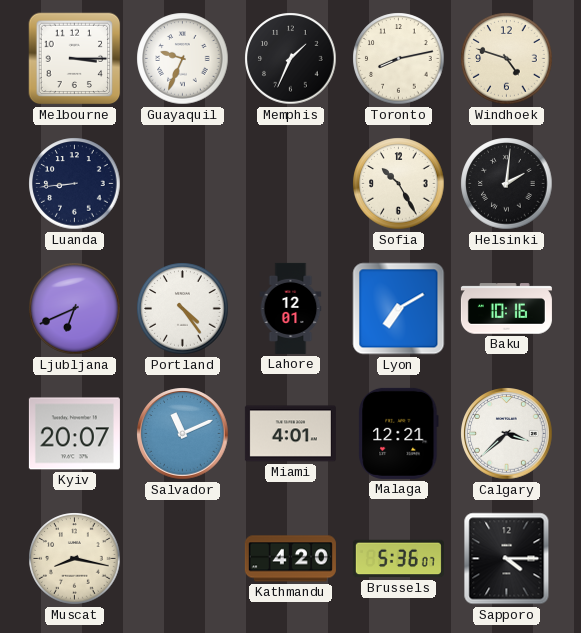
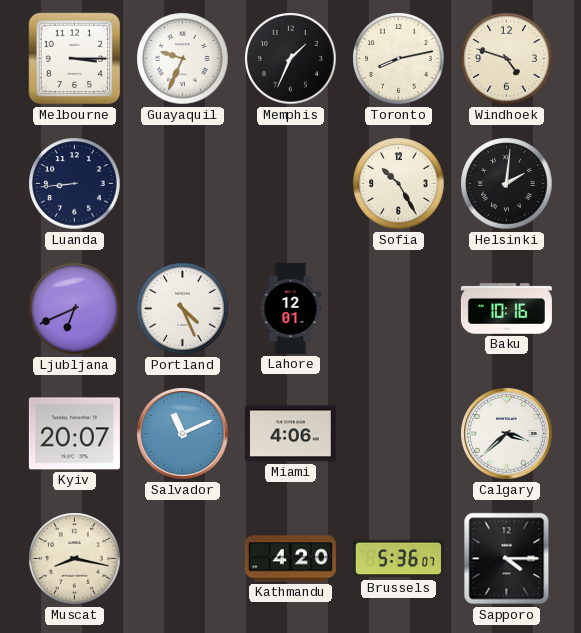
Portland: 4:24 -> 4:26 (183, 309)
Lyon: 7:10 -> none (399, 309)
Miami: 4:01 -> 4:06 (290, 434)
Malaga: 12:21 -> none (399, 433)
